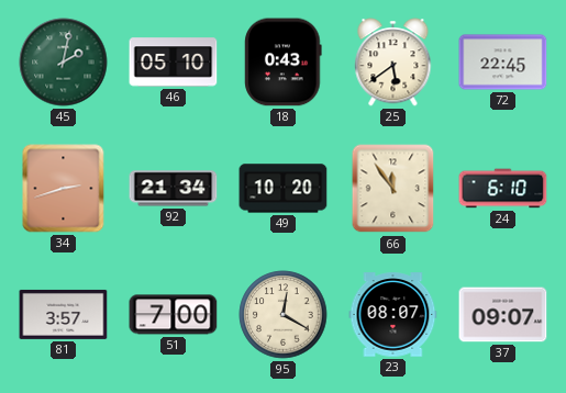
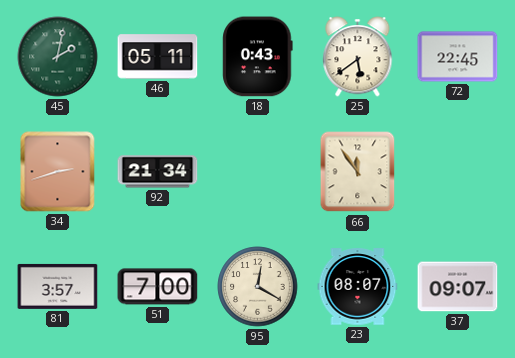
46: 05:10 -> 05:11 (158, 57)
49: 10:20 -> none (284, 189)
24: 6:10 -> none (503, 189)
